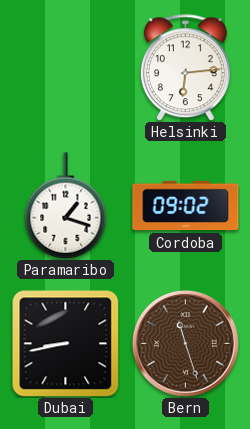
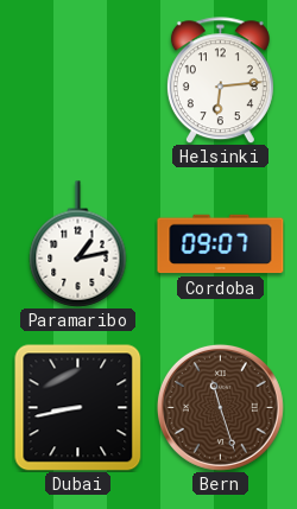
Paramaribo: 1:18 -> 1:13 (78, 244)
Cordoba: 09:02 -> 09:07 (221, 244)
